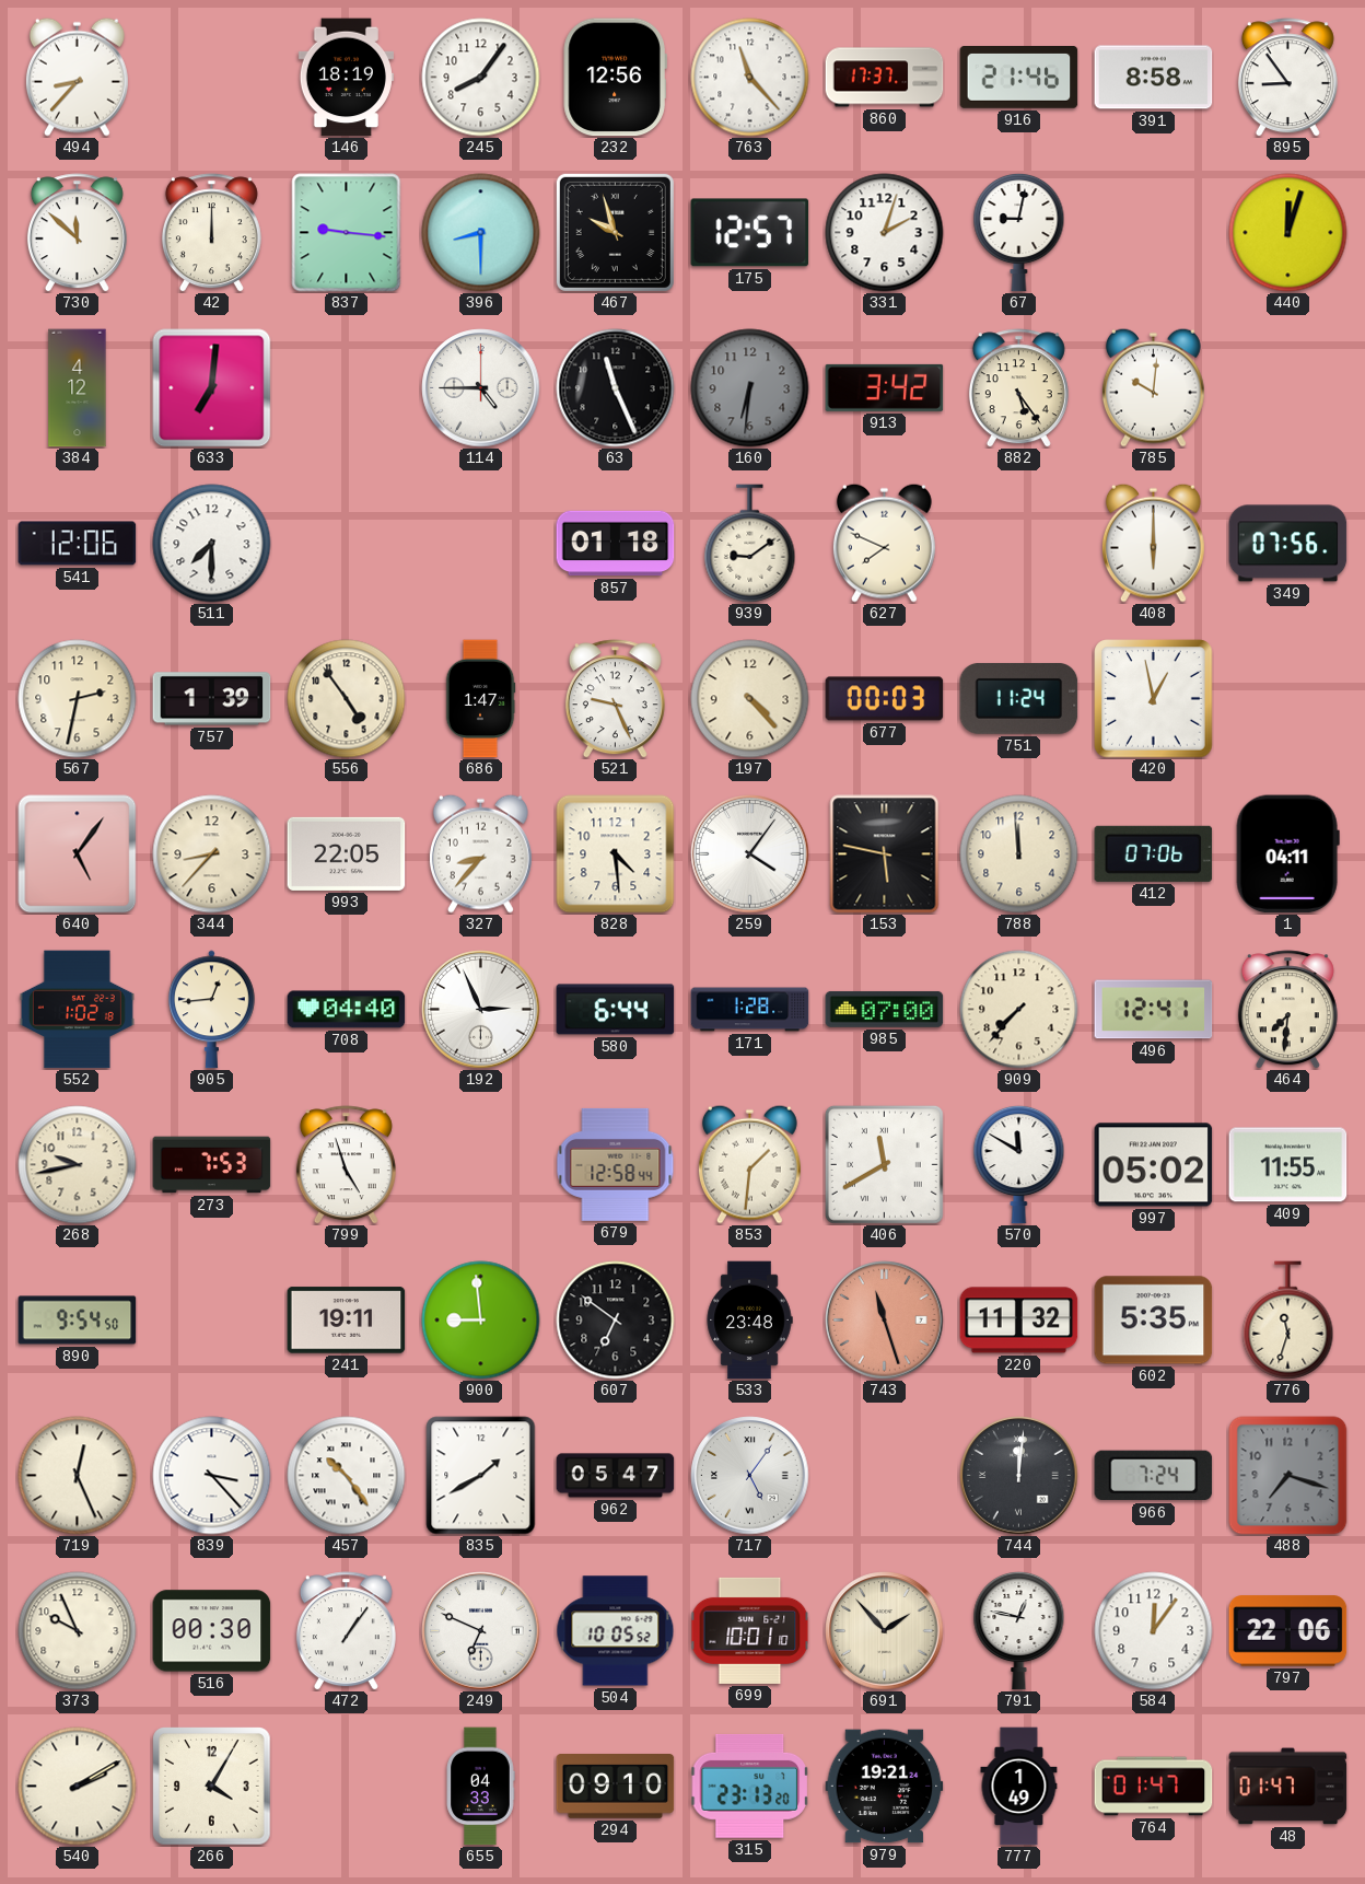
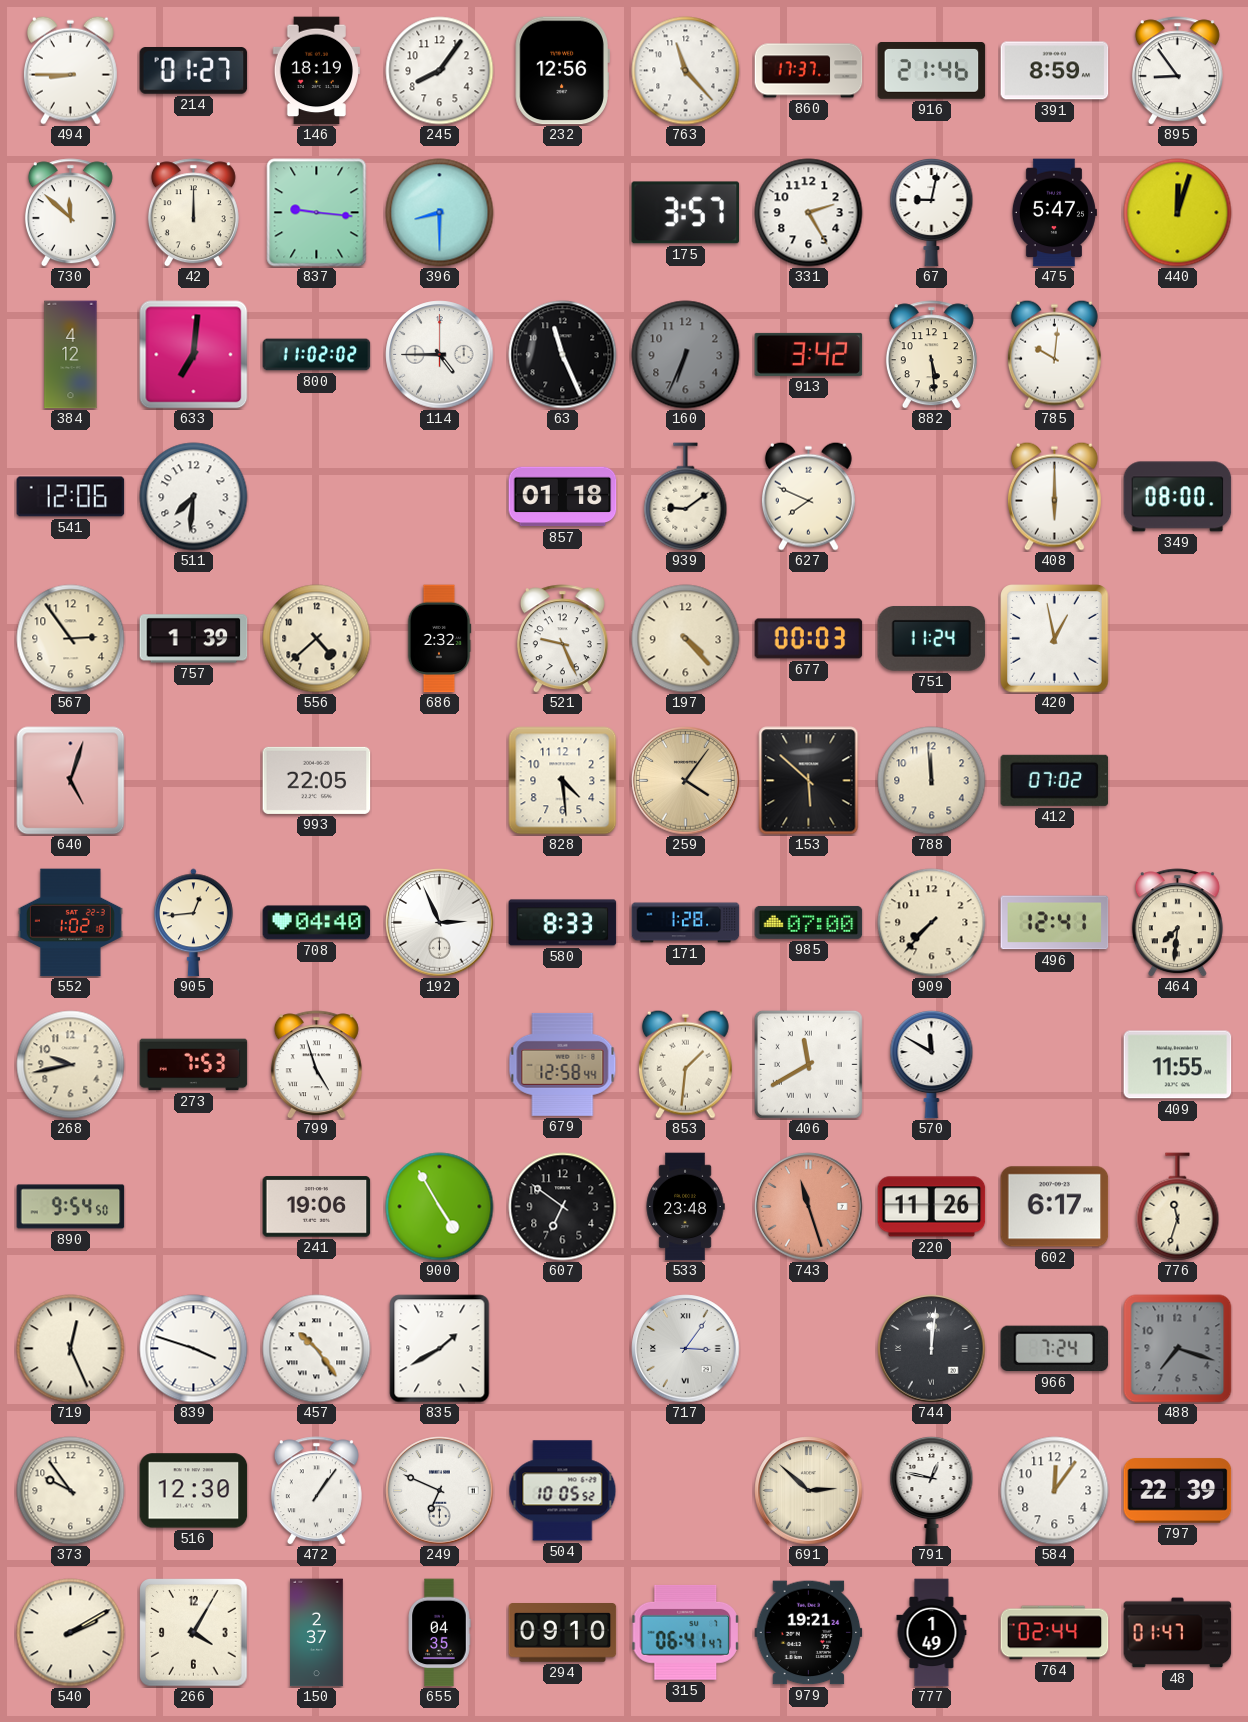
494: 8:37 -> 8:45 (70, 70)
214: none -> 01:27 (194, 71)
391: 8:58 -> 8:59 (1055, 71)
467: 9:57 -> none (615, 232)
175: 12:57 -> 3:57 (686, 213)
331: 2:03 -> 2:25 (809, 213)
475: none -> 5:47 (1054, 213)
800: none -> 11:02 (317, 355)
160: 6:31 -> 6:34 (686, 355)
882: 5:24 -> 5:29 (931, 355)
511: 7:30 -> 7:31 (194, 497)
349: 07:56 -> 08:00 (1178, 497)
567: 2:32 -> 2:54 (71, 639)
556: 4:54 -> 4:38 (317, 639)
686: 1:47 -> 2:32 (439, 639)
640: 5:06 -> 5:03 (71, 781)
344: 8:37 -> none (212, 854)
327: 8:37 -> none (480, 853)
259 dial: white -> champagne (686, 781)
153: 5:47 -> 5:52 (809, 781)
412: 07:06 -> 07:02 (1055, 780)
1: 04:11 -> none (1287, 854)
580: 6:44 -> 8:33 (563, 923)
997: 05:02 -> none (1154, 1165)
241: 19:11 -> 19:06 (317, 1207)
900: 8:59 -> 4:55 (440, 1207)
220: 11:32 -> 11:26 (932, 1207)
602: 5:35 -> 6:17 (1055, 1207)
839: 3:23 -> 3:48 (194, 1349)
962: 05:47 -> none (616, 1476)
717: 5:06 -> 3:06 (686, 1349)
373: 9:56 -> 9:54 (71, 1491)
516: 00:30 -> 12:30 (194, 1491)
699: 10:01 -> none (750, 1630)
691: 1:53 -> 2:52 (809, 1491)
797: 22:06 -> 22:39 (1178, 1491)
150: none -> 2:37 (317, 1633)
655: 04:33 -> 04:35 (439, 1633)
315: 23:13 -> 06:41 (686, 1632)
764: 01:47 -> 02:44 (1055, 1633)
